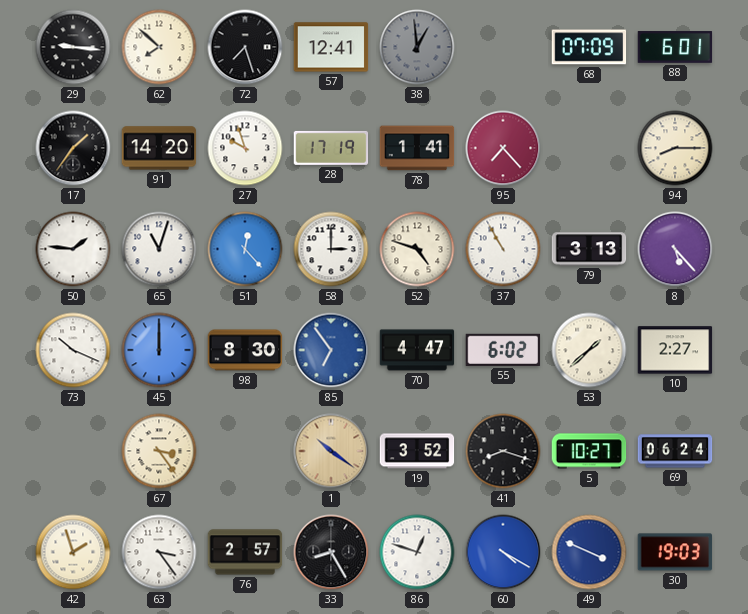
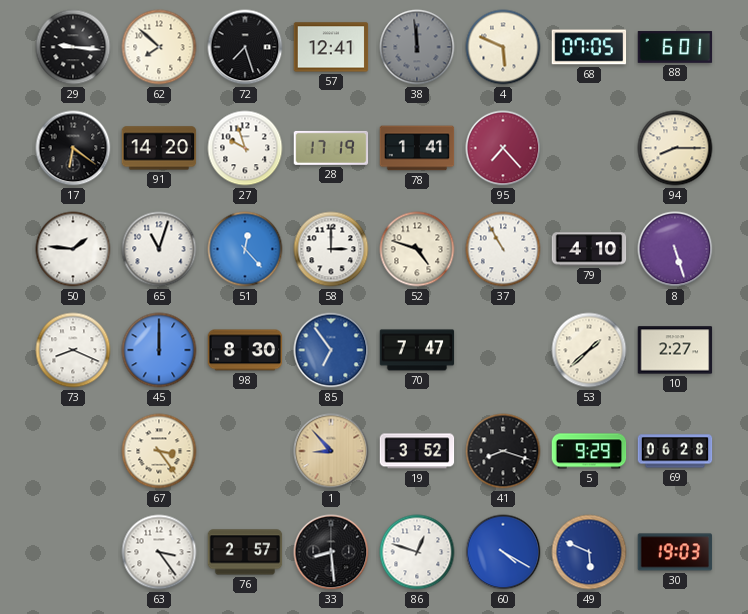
38: 12:59 -> 11:59 (417, 47)
4: none -> 5:49 (503, 47)
68: 07:09 -> 07:05 (589, 47)
17: 1:36 -> 6:21 (73, 148)
79: 3:13 -> 4:10 (589, 249)
8: 5:23 -> 5:27 (675, 249)
73: 10:19 -> 8:19 (73, 350)
70: 4:47 -> 7:47 (417, 350)
55: 6:02 -> none (503, 350)
1: 10:21 -> 8:53 (331, 451)
5: 10:27 -> 9:29 (589, 451)
69: 06:24 -> 06:28 (675, 451)
42: 1:57 -> none (73, 552)
33: 8:25 -> 8:29 (331, 552)
49: 3:49 -> 5:49 (589, 552)
